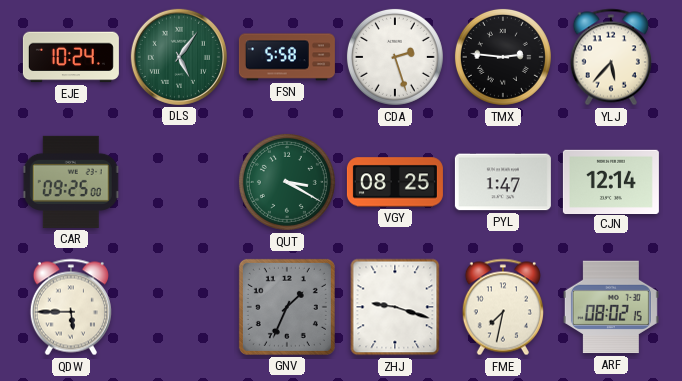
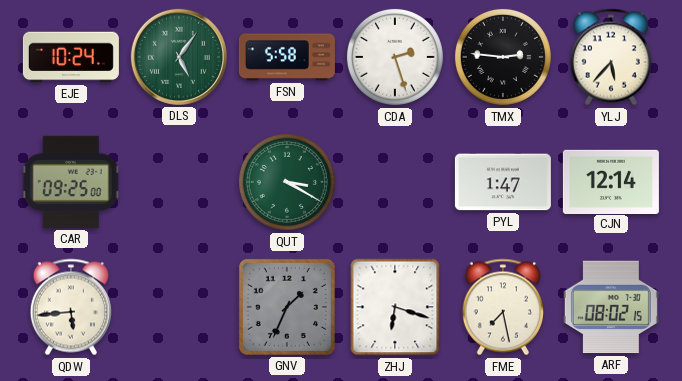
VGY: 08:25 -> none (395, 182)
QDW: 5:45 -> 5:44 (71, 307)
ZHJ: 9:18 -> 6:18 (395, 307)
FME: 7:32 -> 7:28 (503, 307)
